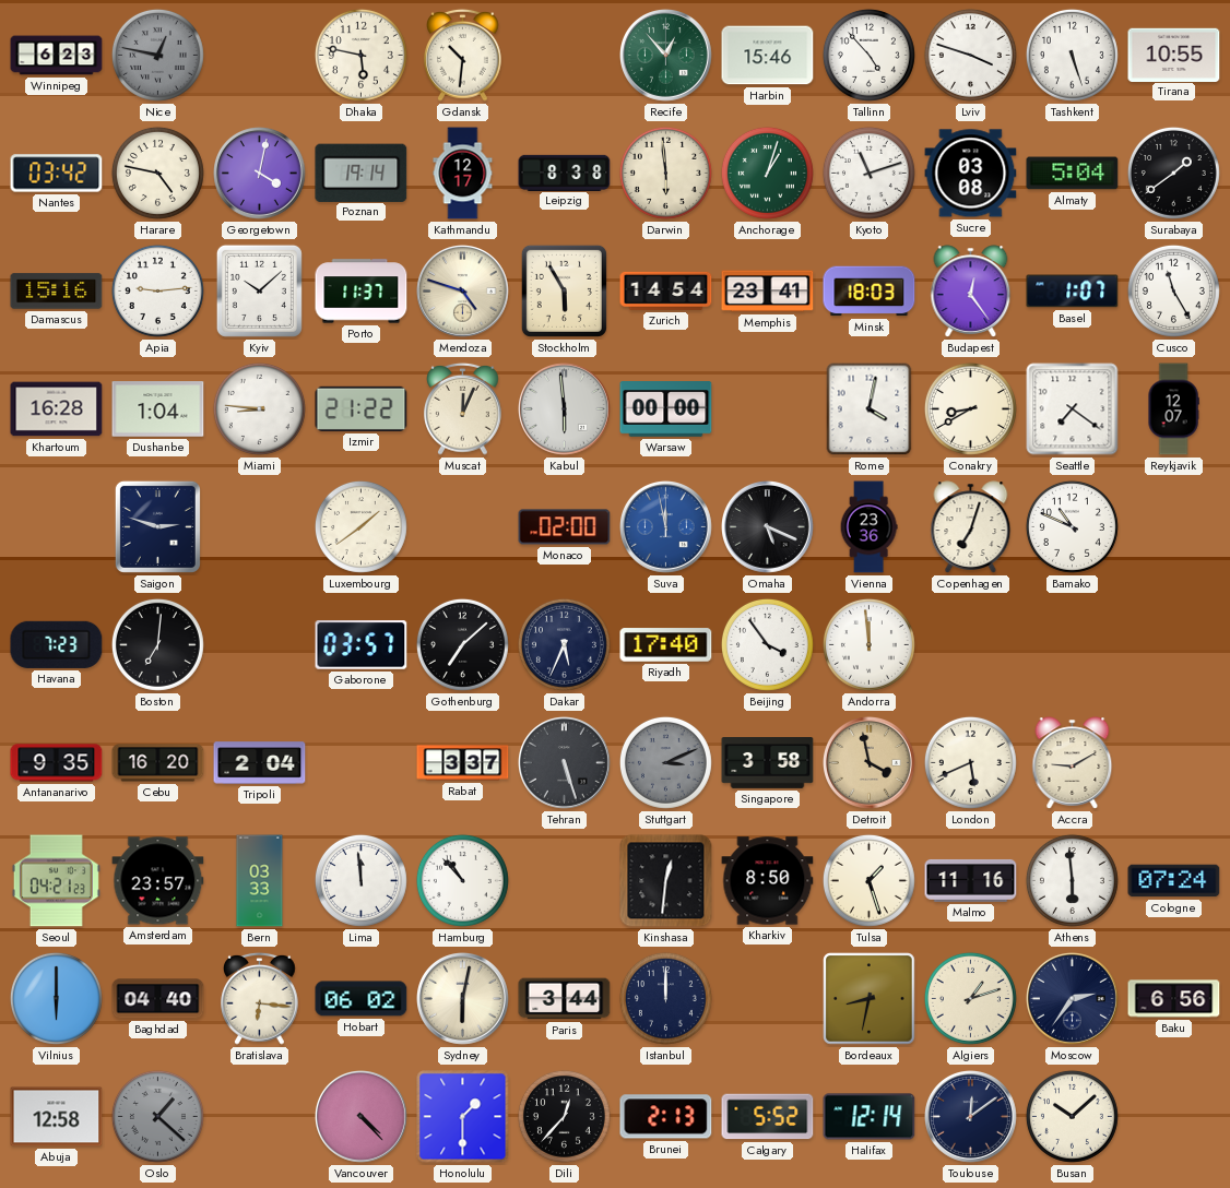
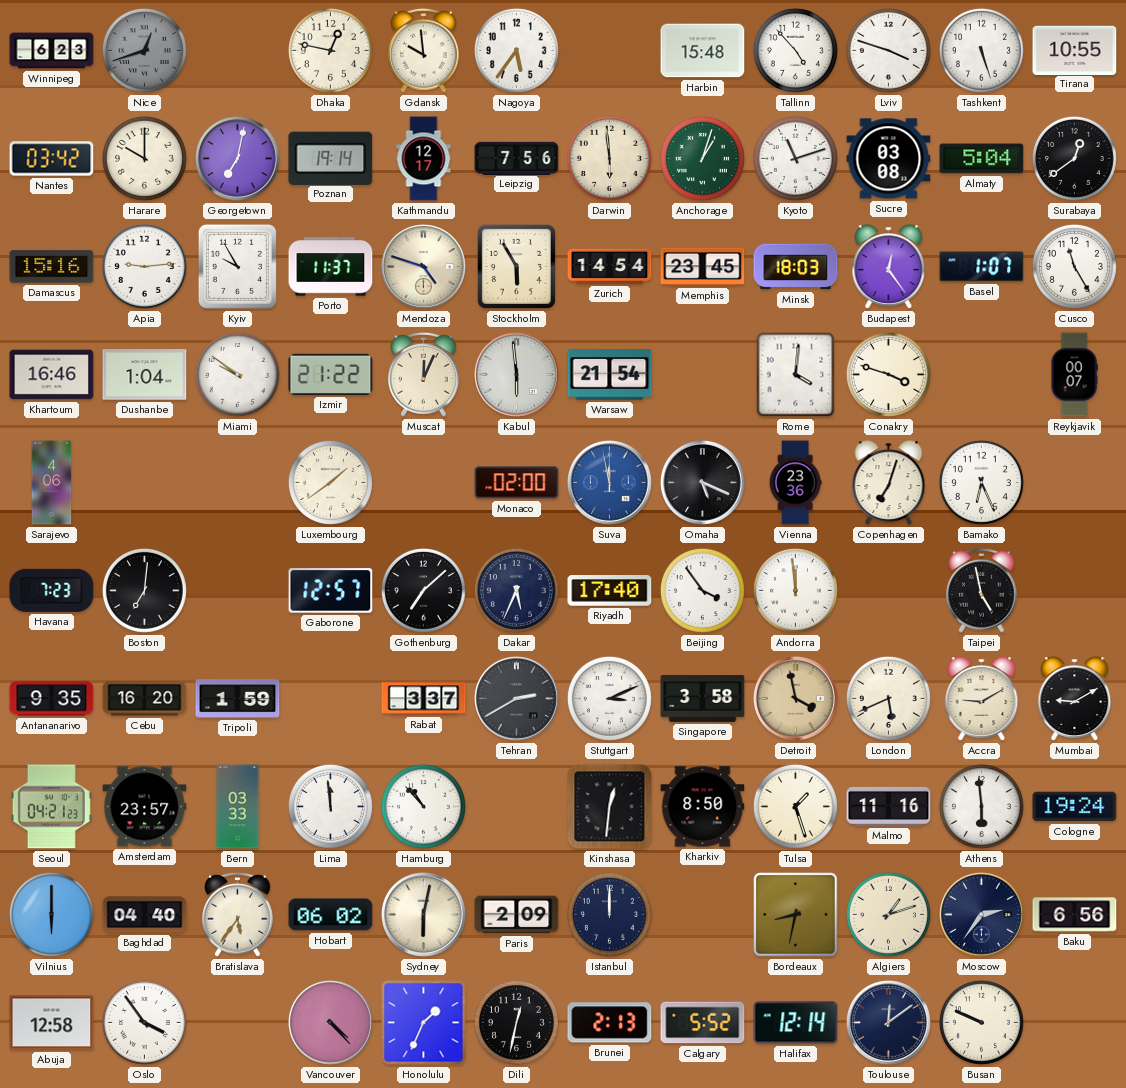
Nice: 12:47 -> 12:42 (144, 50)
Dhaka: 5:47 -> 12:47 (330, 50)
Gdansk: 10:31 -> 9:59 (424, 50)
Nagoya: none -> 5:36 (516, 50)
Recife: 12:53 -> none (666, 56)
Harbin: 15:46 -> 15:48 (703, 51)
Harare: 4:47 -> 10:00 (144, 158)
Georgetown: 4:02 -> 7:02 (238, 159)
Leipzig: 8:38 -> 7:56 (517, 158)
Surabaya: 1:39 -> 12:39 (1074, 158)
Kyiv: 10:08 -> 9:55 (237, 266)
Memphis: 23:41 -> 23:45 (703, 267)
Khartoum: 16:28 -> 16:46 (52, 375)
Miami: 8:46 -> 9:51 (237, 374)
Warsaw: 00:00 -> 21:54 (610, 375)
Rome: 4:02 -> 4:01 (796, 375)
Conakry: 8:40 -> 3:48 (888, 374)
Seattle: 7:21 -> none (1073, 409)
Reykjavik: 12:07 -> 00:07 (1074, 375)
Sarajevo: none -> 4:06 (52, 483)
Saigon: 2:48 -> none (157, 526)
Bamako: 10:49 -> 6:26 (981, 482)
Gaborone: 03:57 -> 12:57 (331, 591)
Taipei: none -> 4:58 (982, 590)
Tripoli: 2:04 -> 1:59 (238, 699)
Tehran: 5:27 -> 2:40 (517, 699)
Stuttgart dial: grey -> white (609, 698)
Mumbai: none -> 9:10 (1075, 699)
Cologne: 07:24 -> 19:24 (1075, 807)
Bratislava: 6:16 -> 5:36 (238, 914)
Paris: 3:44 -> 2:09 (517, 915)
Oslo: 1:22 -> 3:54 (144, 1022)
Oslo dial: grey -> white (144, 1022)
Honolulu: 1:30 -> 1:34 (424, 1023)
Dili: 12:37 -> 12:32 (516, 1022)
Busan: 10:08 -> 9:49 (981, 1022)
